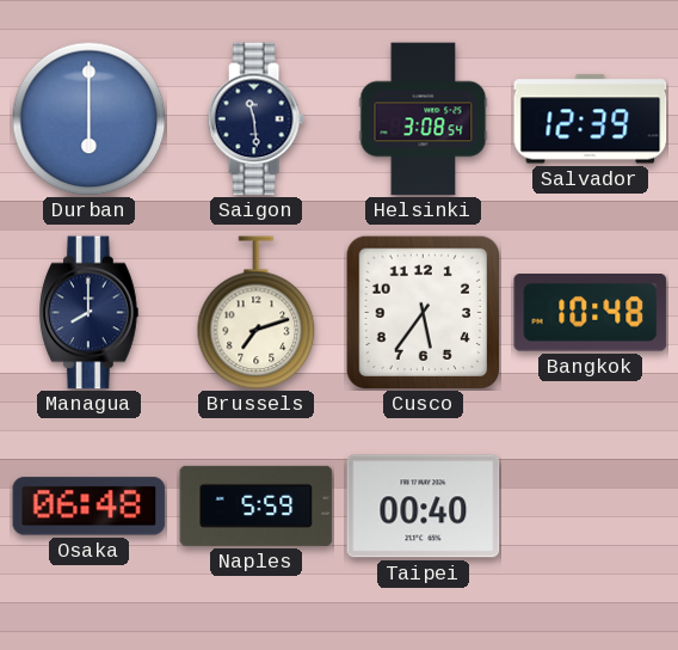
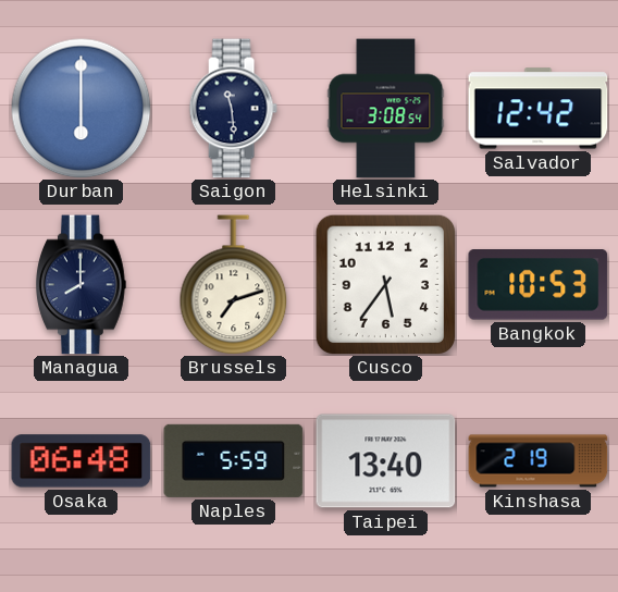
Salvador: 12:39 -> 12:42 (539, 109)
Bangkok: 10:48 -> 10:53 (539, 285)
Taipei: 00:40 -> 13:40 (386, 461)
Kinshasa: none -> 2:19 (539, 461)
